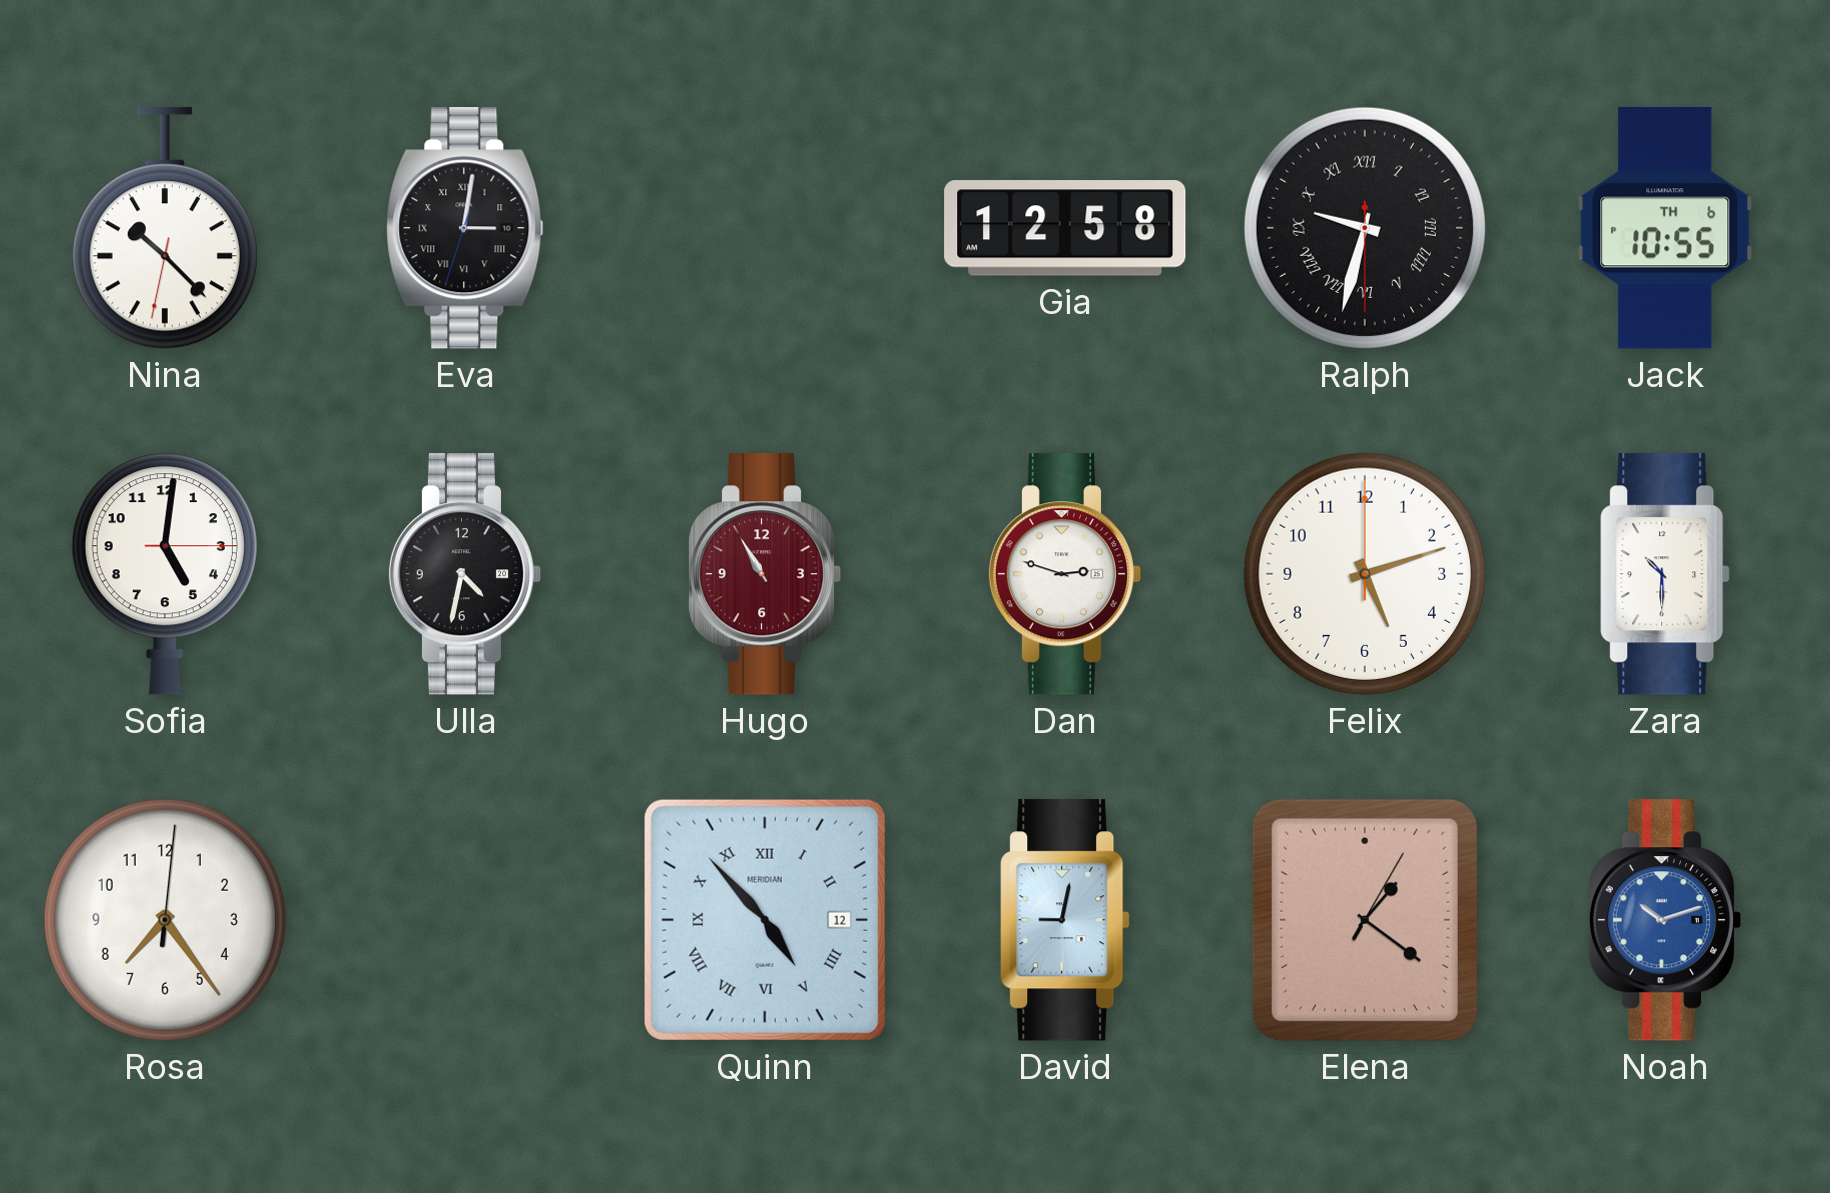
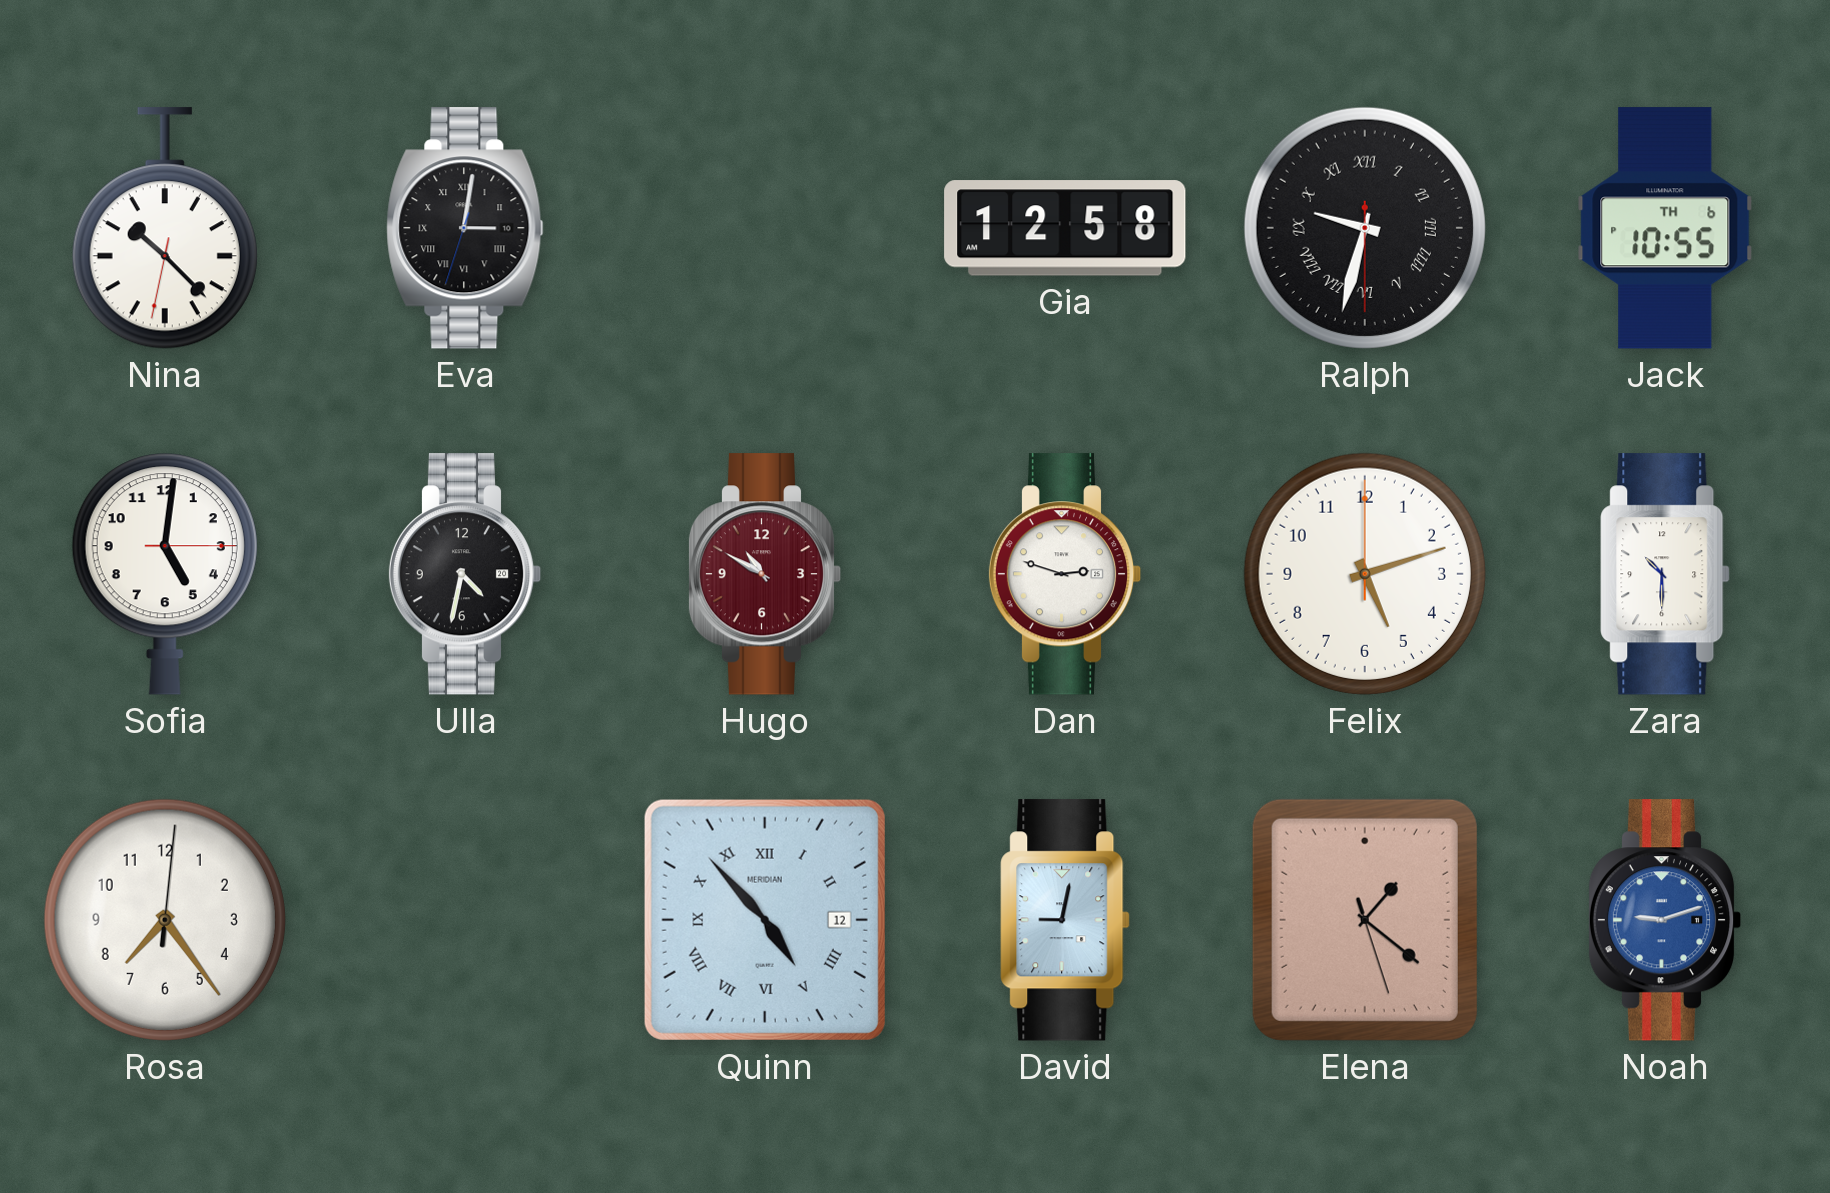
Hugo: 10:55 -> 10:50 (765, 574)
Elena: 1:21:05 -> 1:21:27 (1365, 920)
Noah: 10:12 -> 9:12 (1665, 920)
